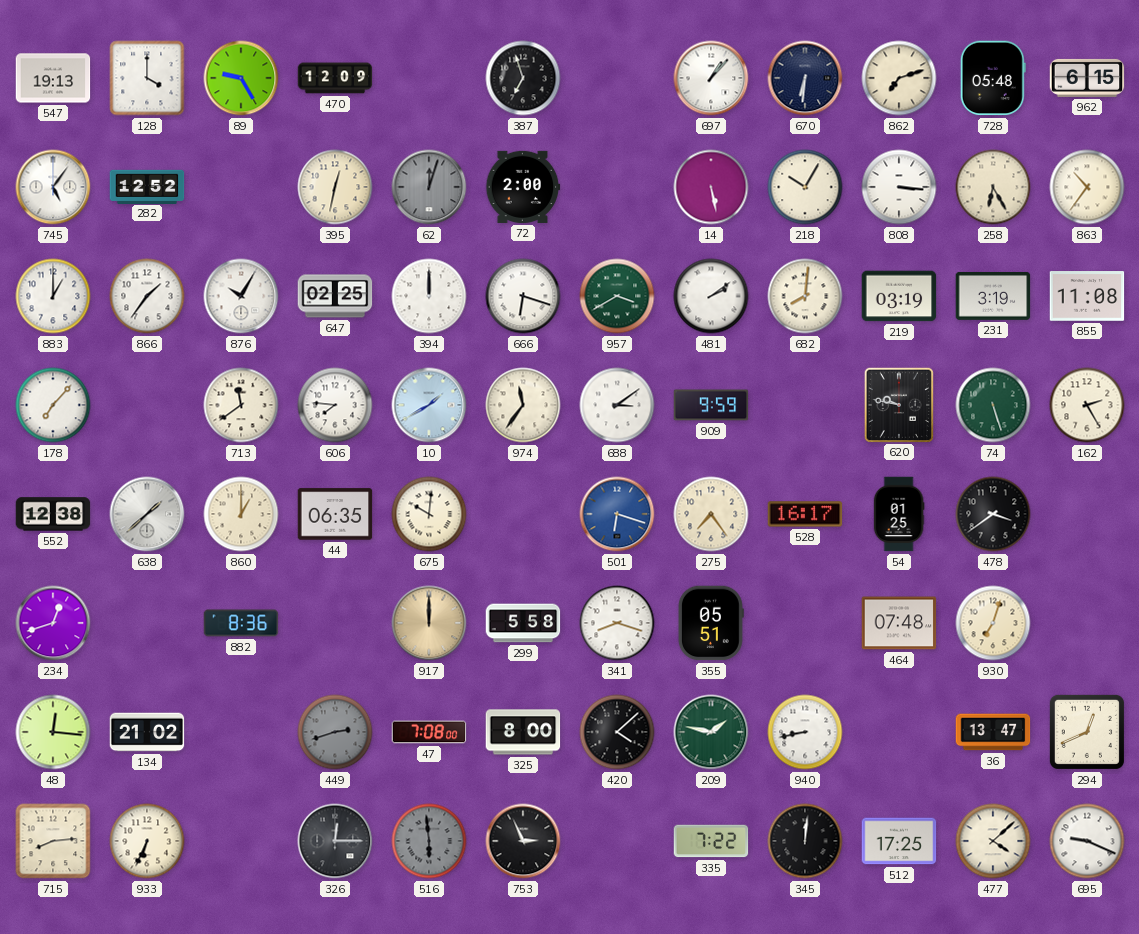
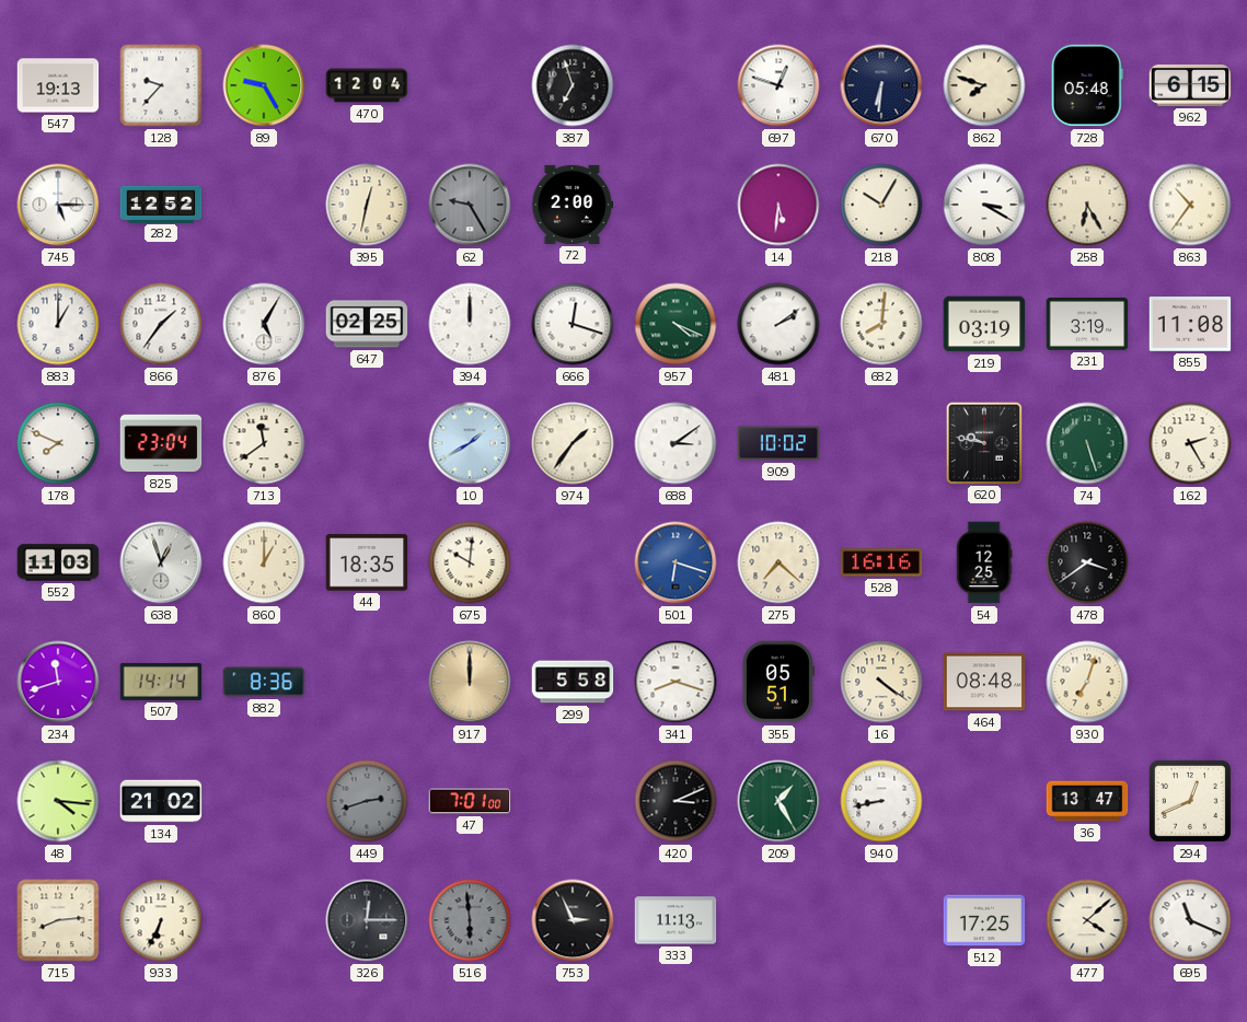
128: 4:00 -> 9:37 (161, 85)
470: 12:09 -> 12:04 (367, 85)
697: 1:07 -> 12:48 (778, 85)
862: 7:12 -> 7:48 (984, 85)
745: 5:06 -> 5:15 (58, 205)
62: 12:03 -> 9:25 (470, 205)
14: 5:28 -> 5:31 (778, 205)
808: 3:16 -> 3:20 (984, 205)
876: 10:05 -> 5:05 (264, 324)
666: 6:18 -> 12:18 (573, 324)
957: 3:40 -> 4:19 (676, 324)
178: 7:07 -> 7:49 (58, 443)
825: none -> 23:04 (161, 443)
606: 7:46 -> none (335, 405)
974: 11:36 -> 1:36 (573, 443)
909: 9:59 -> 10:02 (778, 443)
552: 12:38 -> 11:03 (58, 562)
638: 1:38 -> 12:57 (161, 562)
44: 06:35 -> 18:35 (367, 562)
275: 7:24 -> 7:22 (778, 562)
528: 16:17 -> 16:16 (881, 562)
54: 01:25 -> 12:25 (984, 562)
234: 12:42 -> 11:42 (58, 682)
507: none -> 14:14 (161, 682)
16: none -> 4:21 (881, 682)
464: 07:48 -> 08:48 (984, 682)
48: 12:16 -> 4:16 (58, 801)
47: 7:08 -> 7:01 (470, 801)
325: 8:00 -> none (523, 732)
420: 4:08 -> 3:11 (676, 801)
209: 1:47 -> 1:25 (778, 801)
333: none -> 11:13 (676, 920)
335: 7:22 -> none (711, 841)
345: 12:01 -> none (805, 841)
695: 9:19 -> 11:19 (1190, 920)
